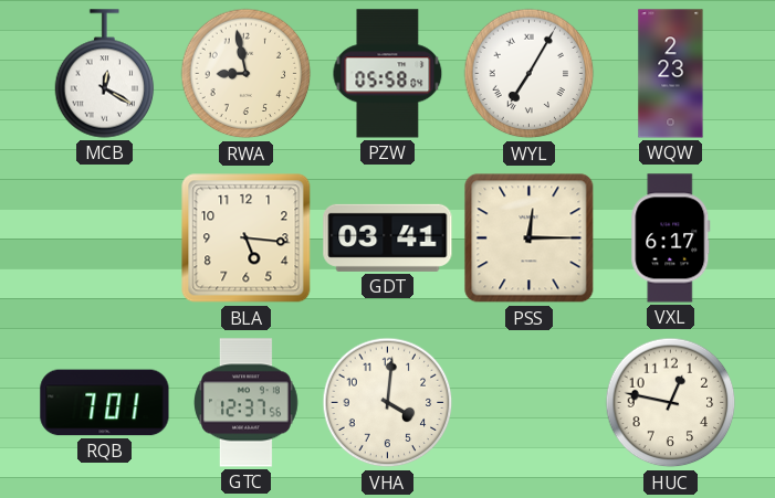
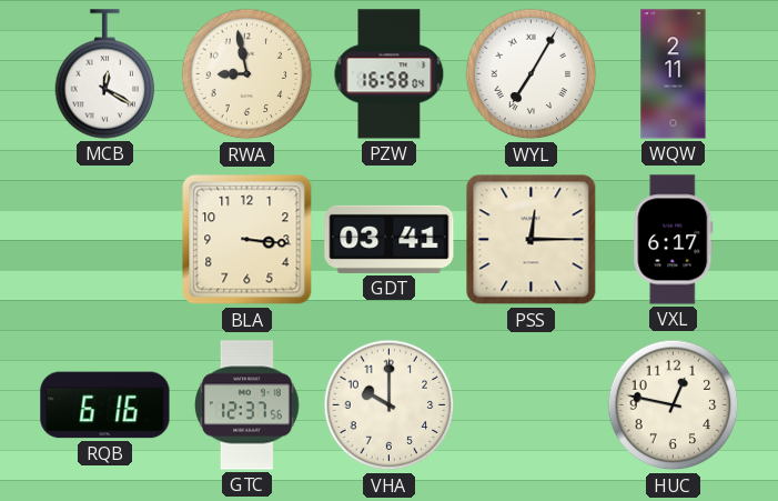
PZW: 05:58 -> 16:58 (390, 74)
WQW: 2:23 -> 2:11 (674, 74)
BLA: 5:16 -> 3:16 (247, 240)
RQB: 7:01 -> 6:16 (105, 405)
VHA: 4:01 -> 10:00 (390, 405)
